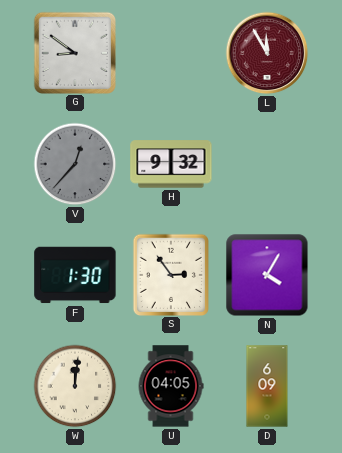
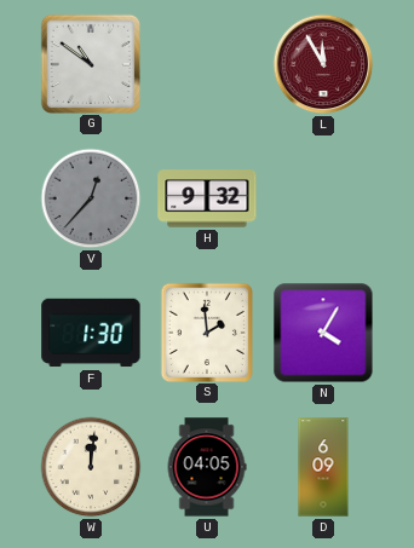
G: 8:51 -> 10:51 (90, 63)
S: 2:54 -> 1:59 (207, 331)
